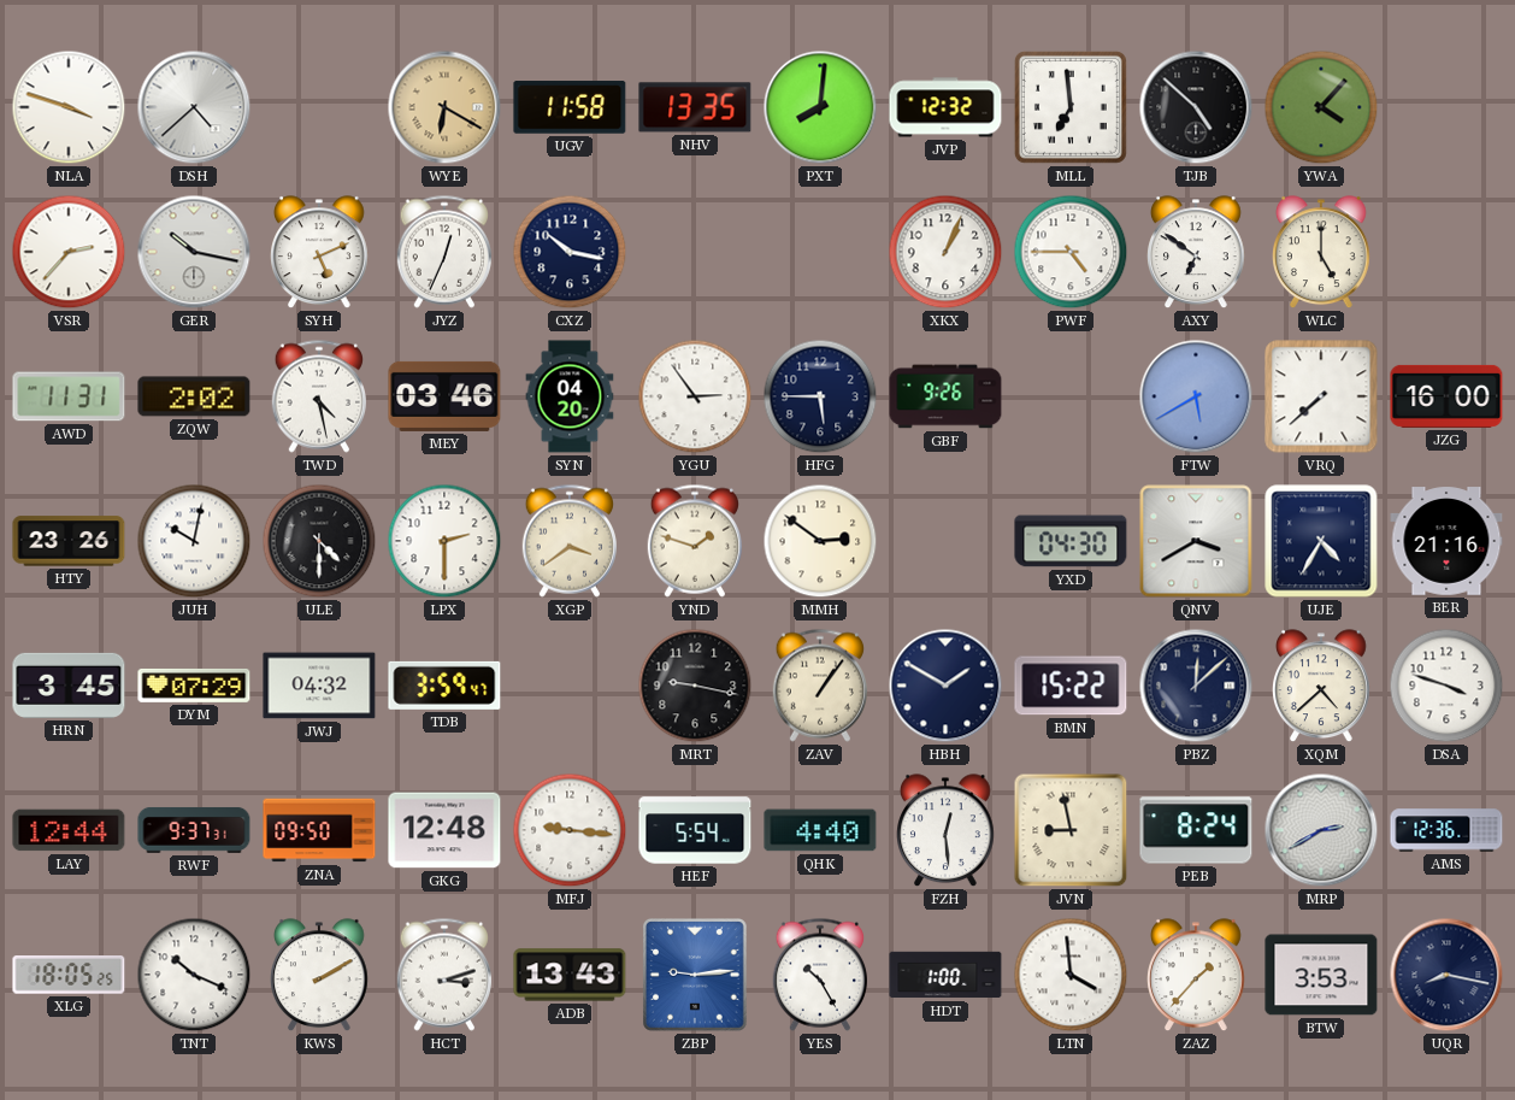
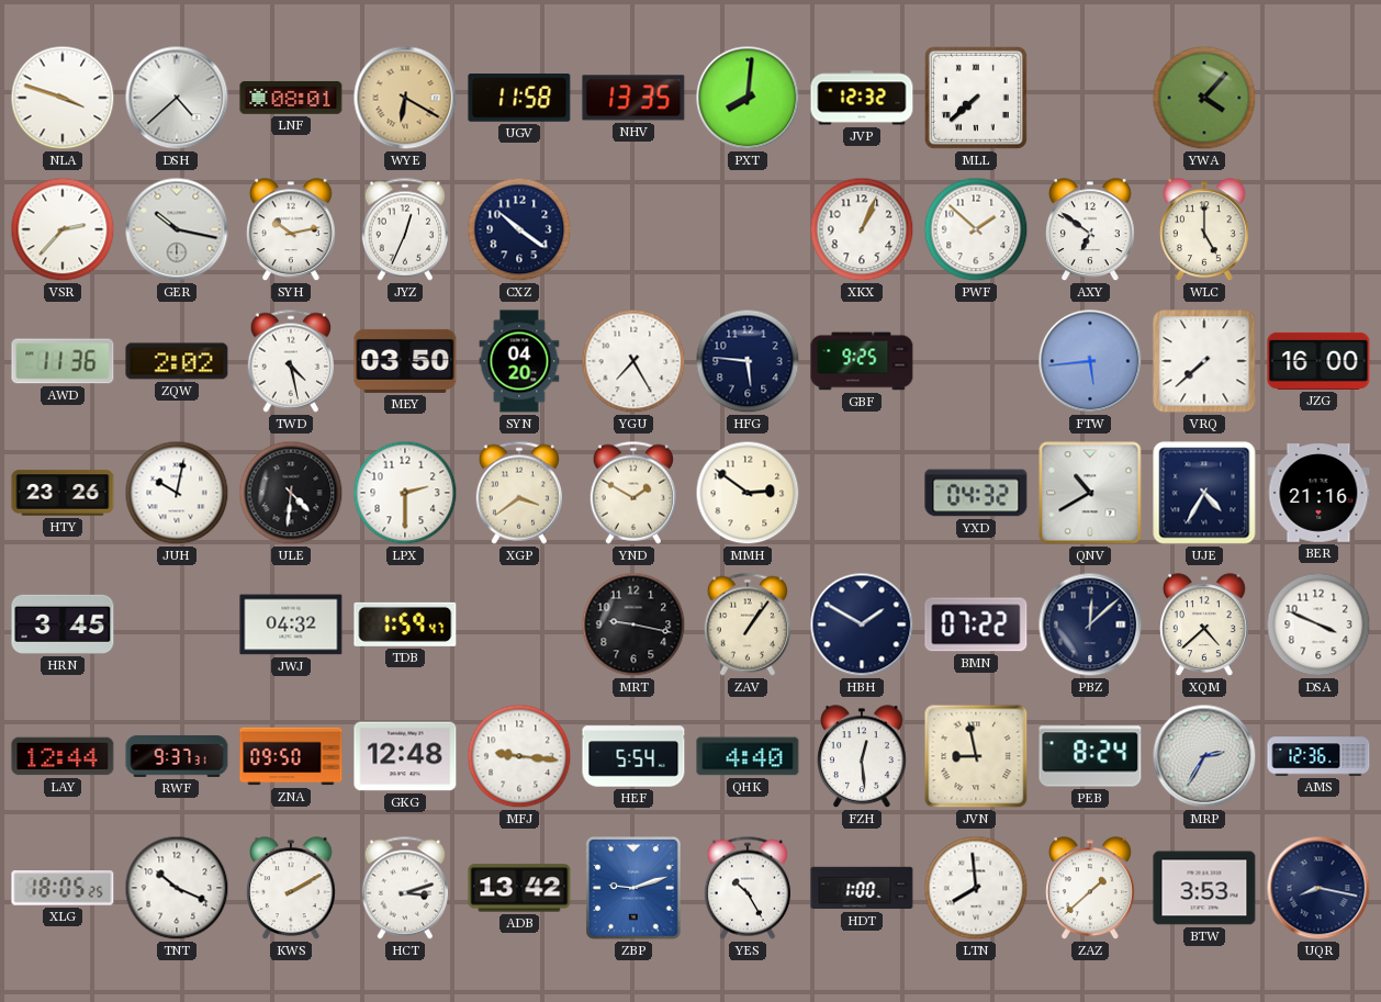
LNF: none -> 08:01 (291, 98)
MLL: 6:59 -> 7:38 (976, 98)
TJB: 4:52 -> none (1196, 107)
SYH: 5:11 -> 10:13 (292, 230)
CXZ: 10:17 -> 10:21 (519, 229)
PWF: 4:45 -> 1:52 (976, 229)
AWD: 11:31 -> 11:36 (63, 361)
MEY: 03:46 -> 03:50 (405, 361)
YGU: 2:54 -> 7:25 (633, 361)
HFG: 5:45 -> 5:46 (748, 361)
GBF: 9:26 -> 9:25 (862, 361)
FTW: 5:40 -> 5:44 (1090, 361)
ULE: 4:30 -> 4:31 (291, 493)
YND: 1:48 -> 1:50 (632, 493)
YXD: 04:30 -> 04:32 (976, 493)
QNV: 3:40 -> 10:40 (1090, 493)
DYM: 07:29 -> none (194, 686)
TDB: 3:59 -> 1:59 (405, 624)
BMN: 15:22 -> 07:22 (976, 624)
DSA: 3:48 -> 3:49 (1318, 624)
MRP: 2:40 -> 2:35 (1204, 756)
ADB: 13:43 -> 13:42 (519, 888)
ZBP: 9:14 -> 9:12 (633, 889)
LTN: 3:59 -> 7:59 (976, 888)
ZAZ: 1:37 -> 1:38 (1091, 889)
